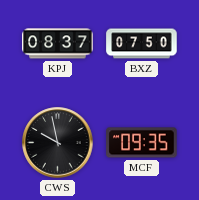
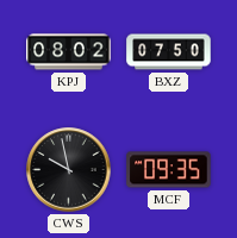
KPJ: 08:37 -> 08:02 (69, 52)
